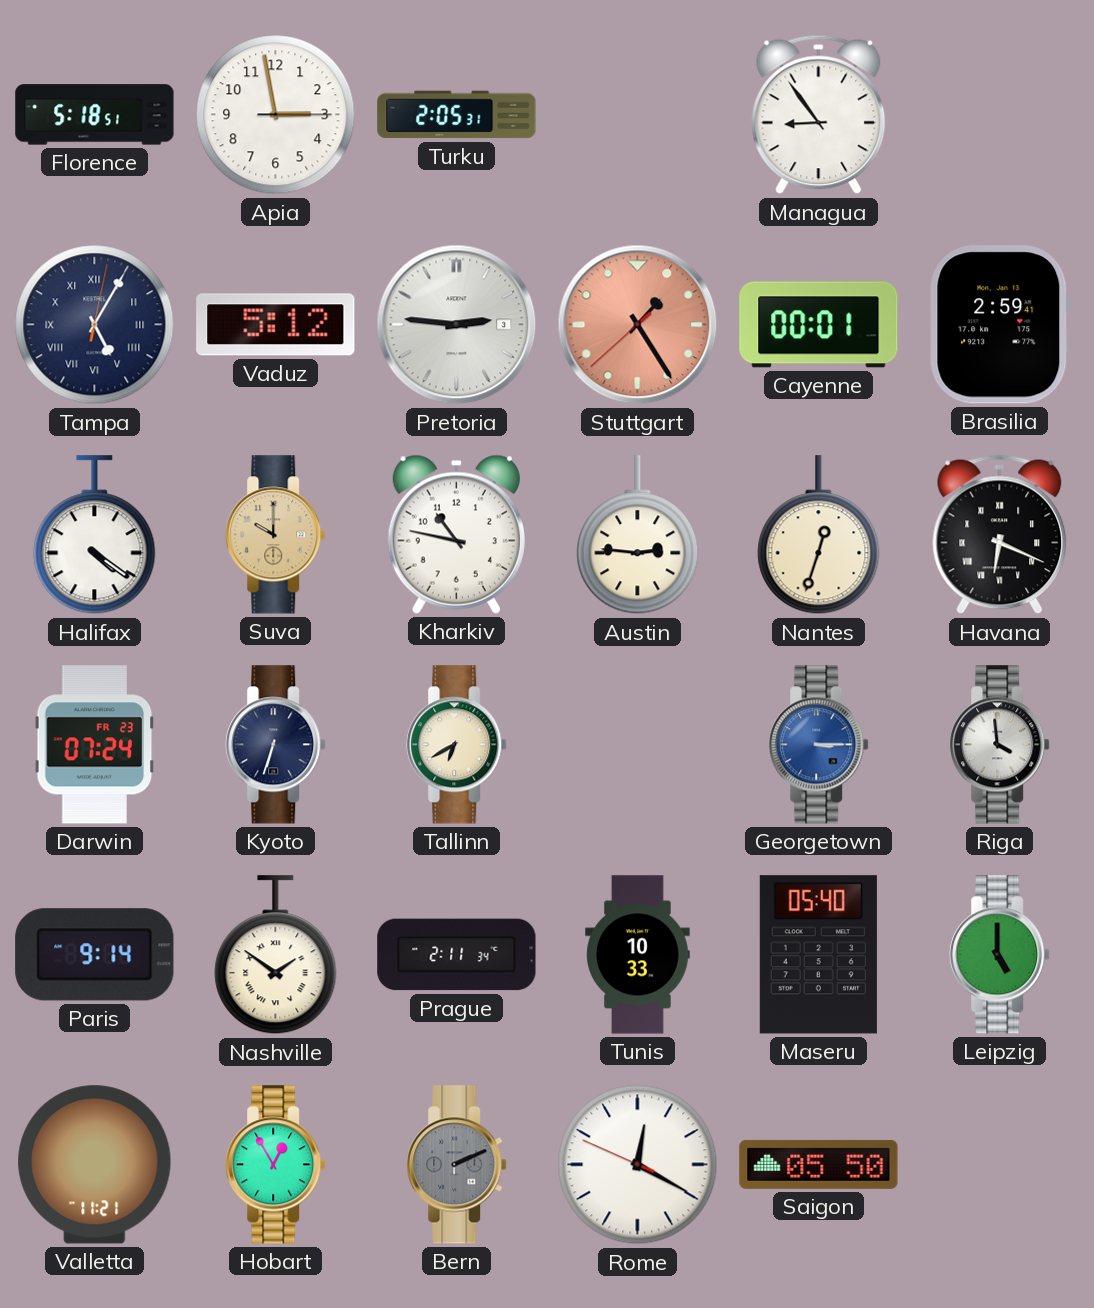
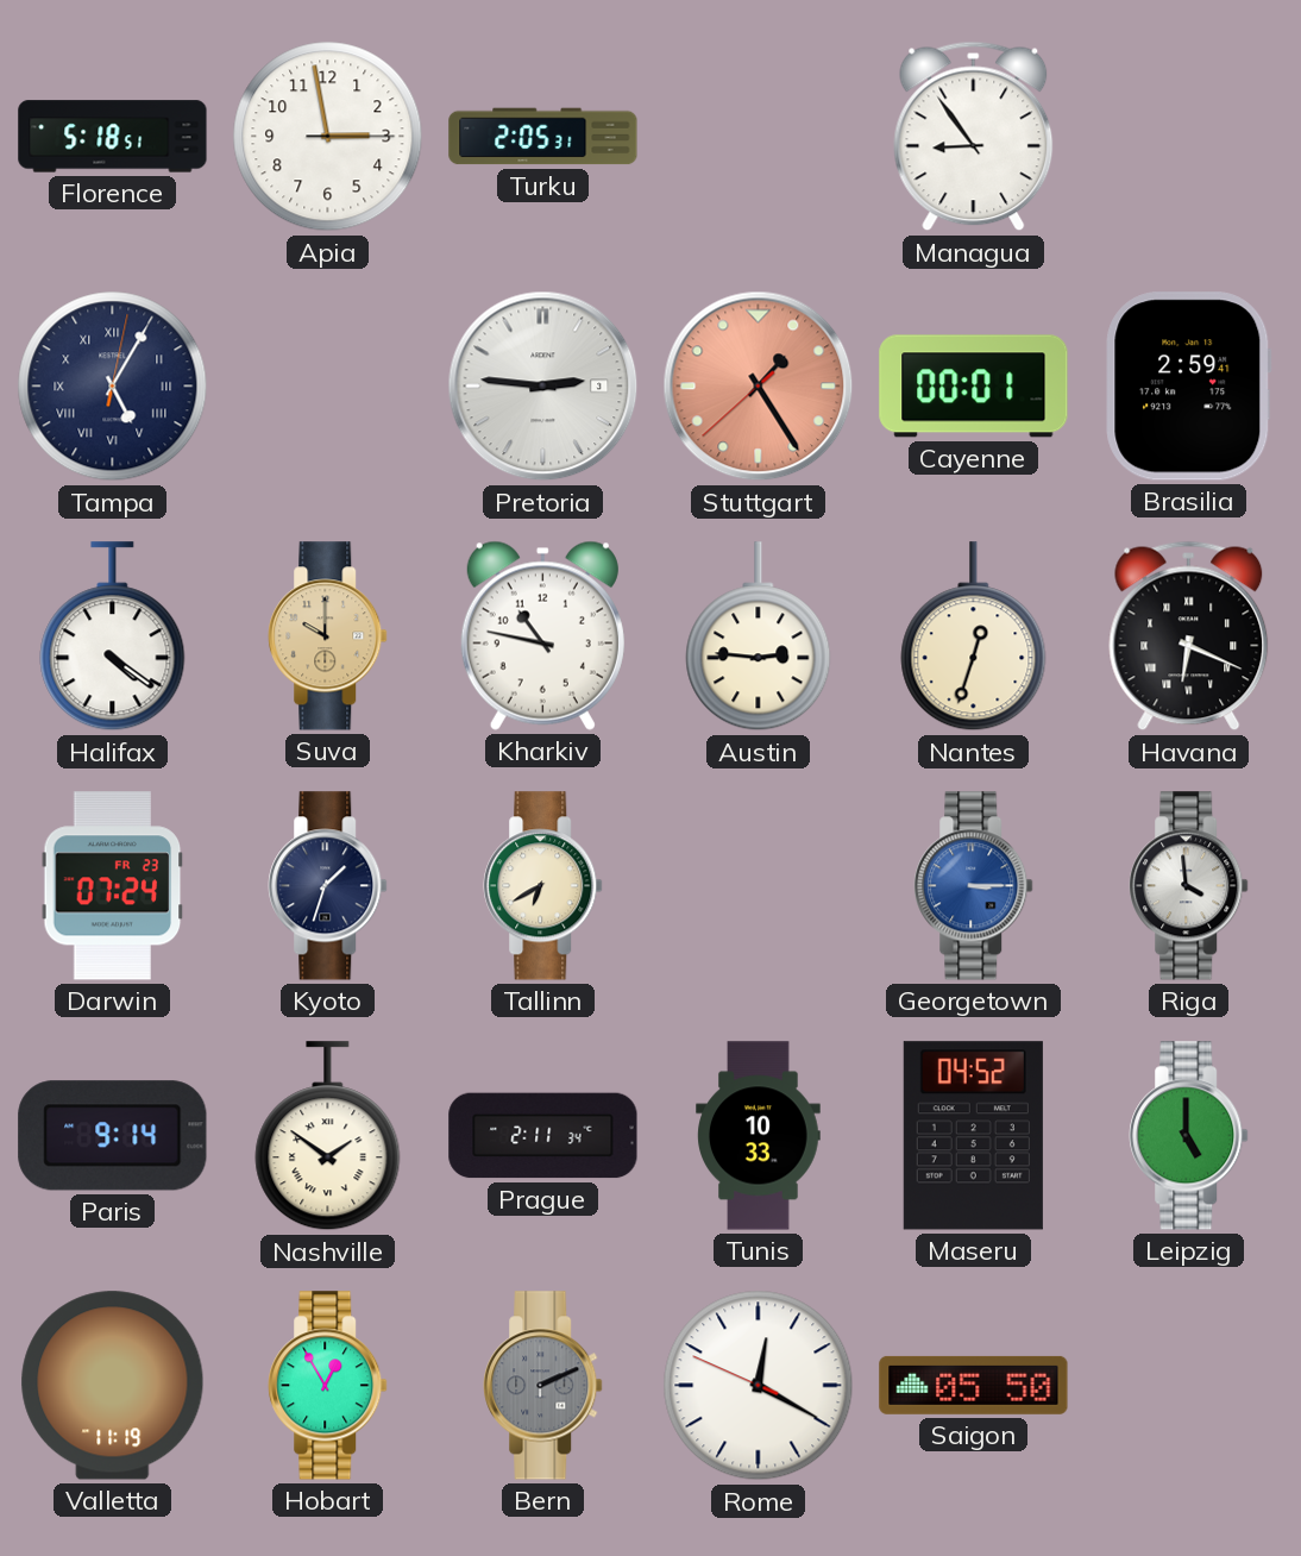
Vaduz: 5:12 -> none (276, 325)
Kyoto: 6:33 -> 1:33 (328, 886)
Maseru: 05:40 -> 04:52 (973, 1136)
Valletta: 11:21 -> 11:19 (113, 1386)
